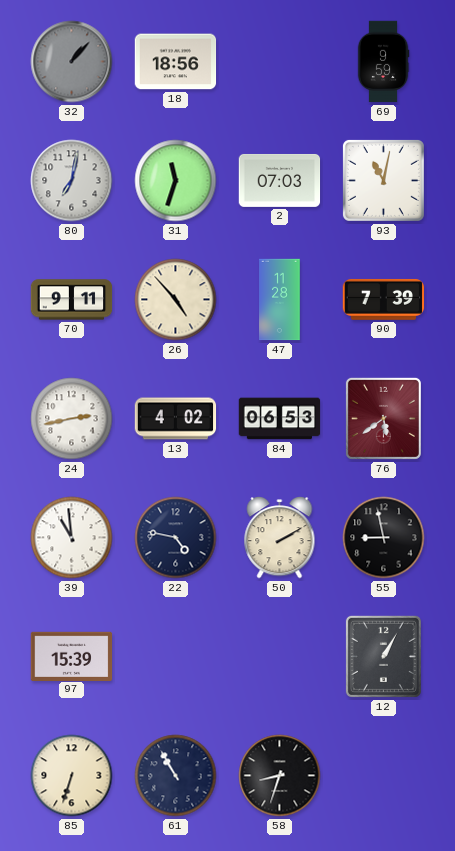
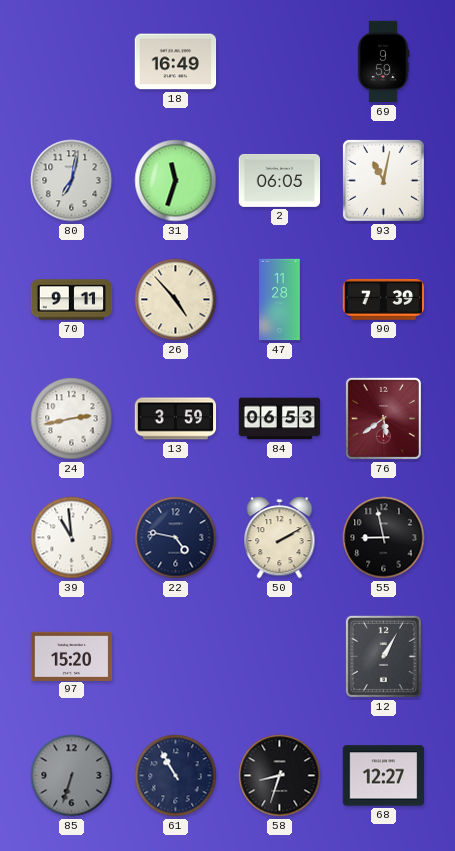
32: 1:07 -> none (72, 62)
18: 18:56 -> 16:49 (176, 62)
2: 07:03 -> 06:05 (280, 180)
13: 4:02 -> 3:59 (176, 419)
97: 15:39 -> 15:20 (72, 656)
85 dial: cream -> grey (72, 776)
68: none -> 12:27 (384, 776)
